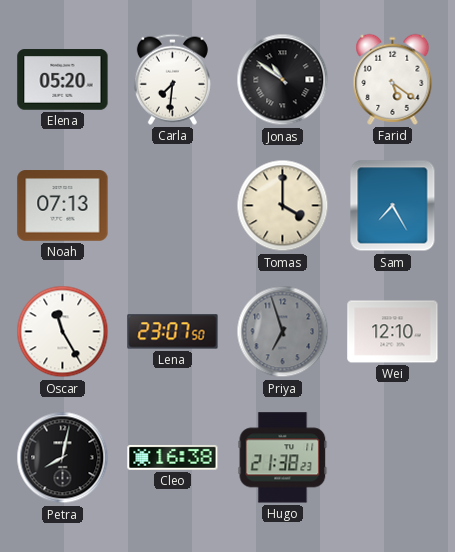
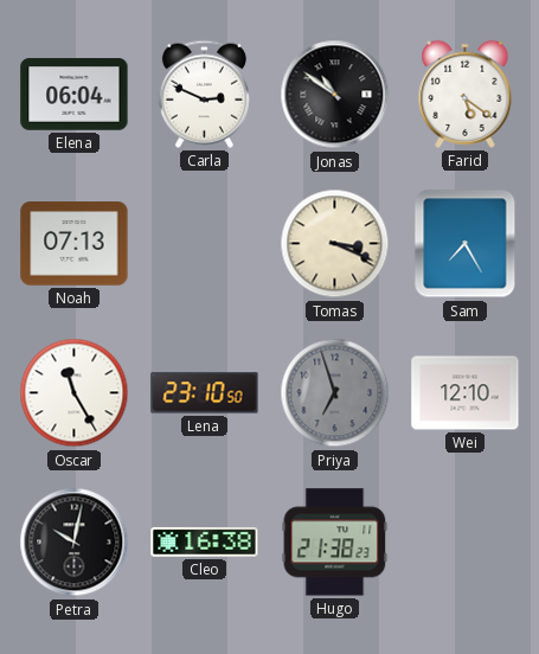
Elena: 05:20 -> 06:04 (75, 95)
Carla: 7:31 -> 2:49 (204, 94)
Tomas: 4:00 -> 3:19 (335, 244)
Lena: 23:07 -> 23:10 (205, 393)
Petra: 8:02 -> 10:02 (75, 543)
